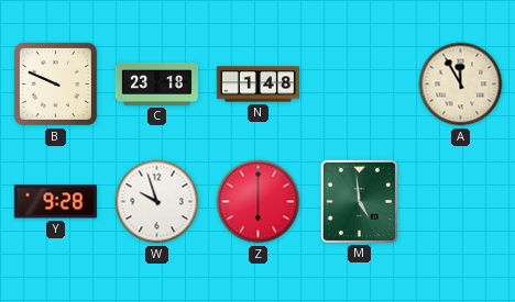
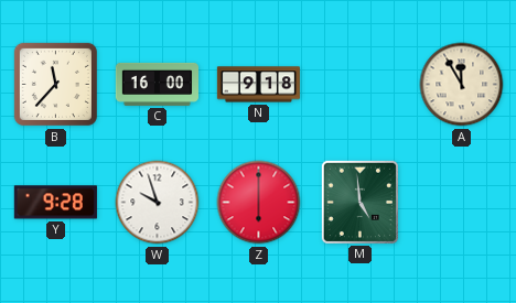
B: 9:49 -> 11:37 (55, 84)
C: 23:18 -> 16:00 (157, 84)
N: 1:48 -> 9:18 (258, 85)
